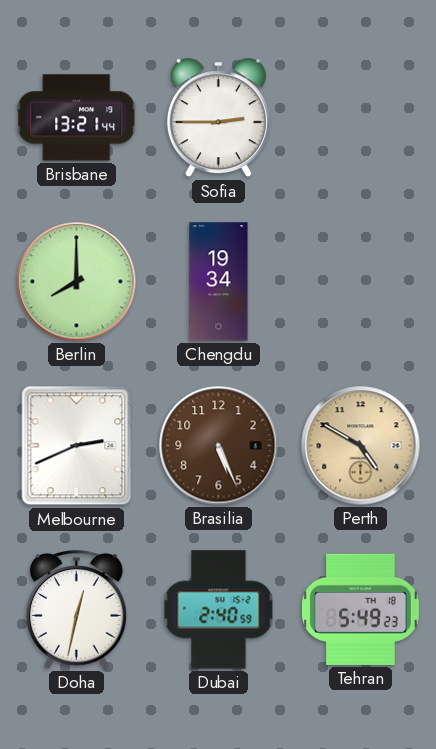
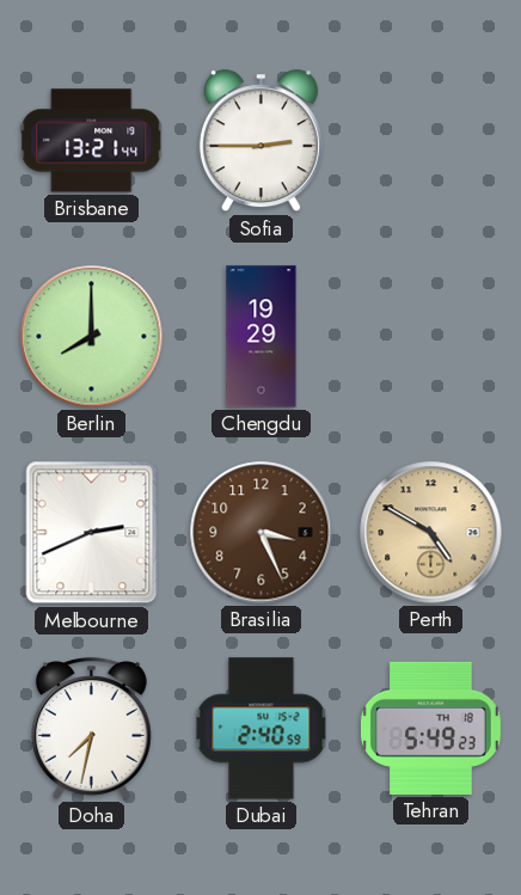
Chengdu: 19:34 -> 19:29 (262, 337)
Brasilia: 5:26 -> 3:26 (262, 533)
Doha: 12:32 -> 7:32 (91, 729)
